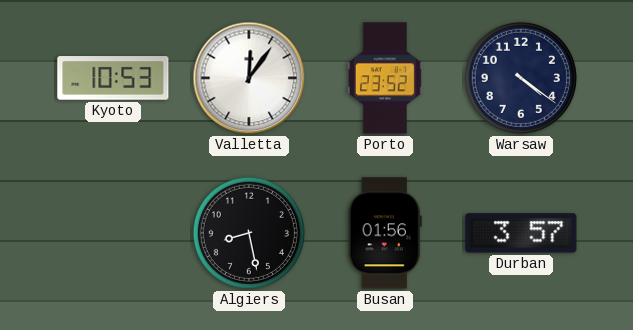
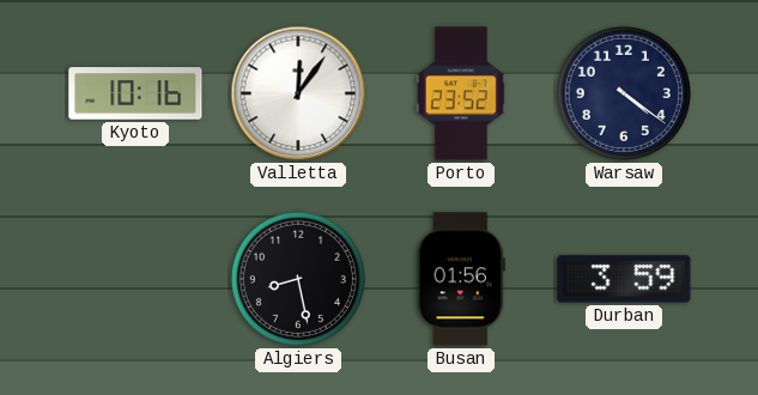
Kyoto: 10:53 -> 10:16 (135, 93)
Durban: 3:57 -> 3:59 (624, 279)
